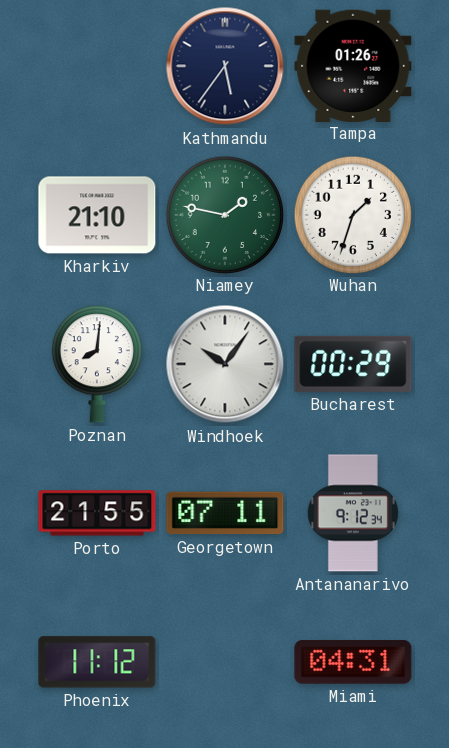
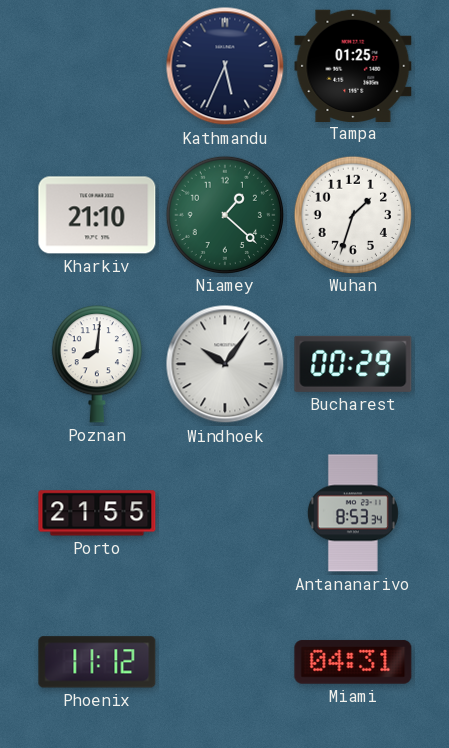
Kathmandu: 5:36 -> 5:34 (225, 66)
Tampa: 01:26 -> 01:25 (353, 65)
Niamey: 1:47 -> 1:22 (224, 214)
Georgetown: 07:11 -> none (225, 513)
Antananarivo: 9:12 -> 8:53 (353, 513)
